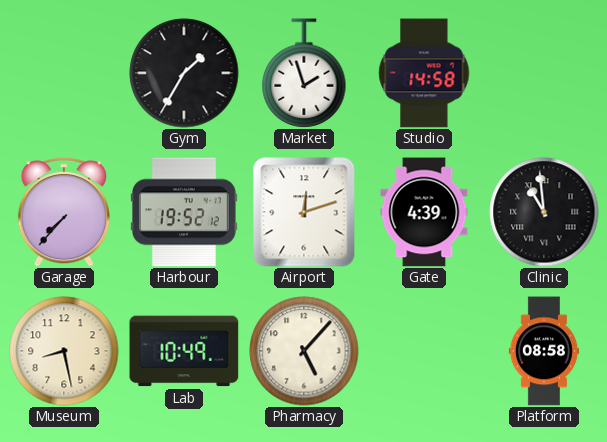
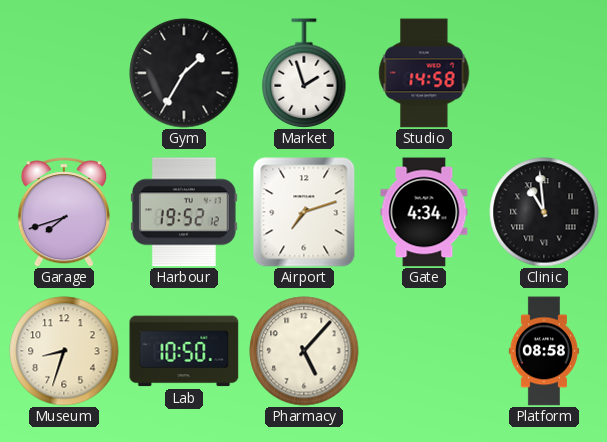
Garage: 7:37 -> 7:42 (63, 213)
Airport: 12:12 -> 7:12 (304, 212)
Gate: 4:39 -> 4:34 (424, 212)
Museum: 8:28 -> 8:33 (64, 351)
Lab: 10:49 -> 10:50 (184, 351)
